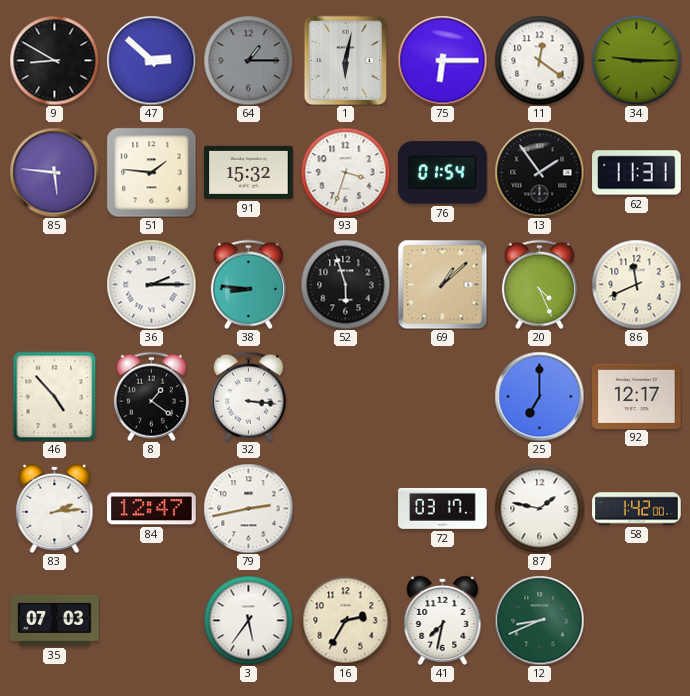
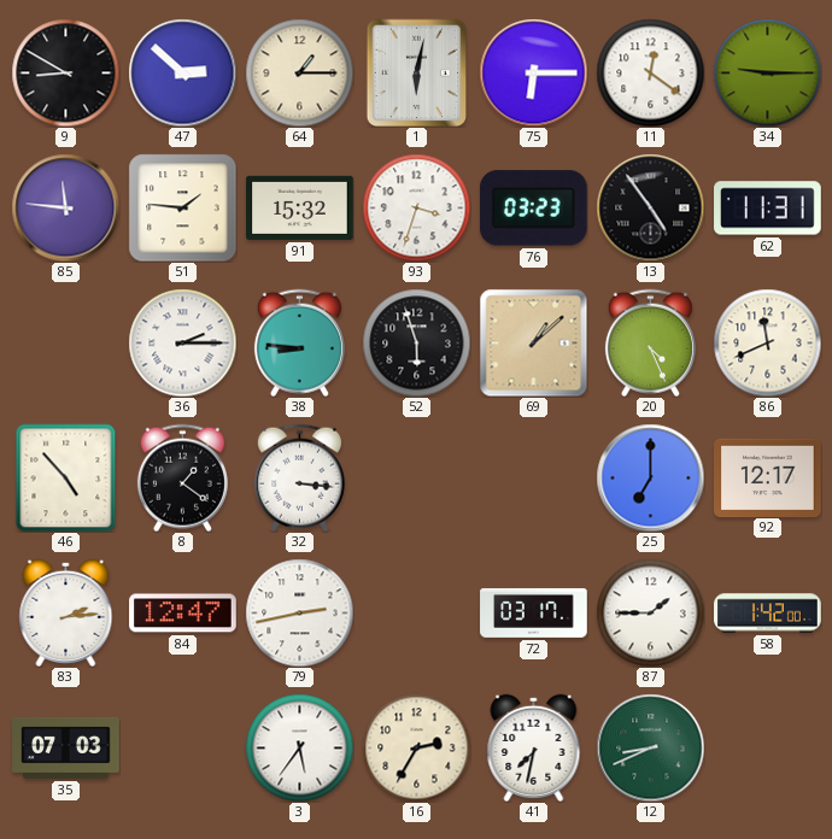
64 dial: grey -> cream (299, 72)
85: 5:46 -> 11:46 (65, 207)
76: 01:54 -> 03:23 (534, 209)
13: 1:54 -> 4:54 (650, 207)
87: 1:47 -> 1:45 (650, 612)
